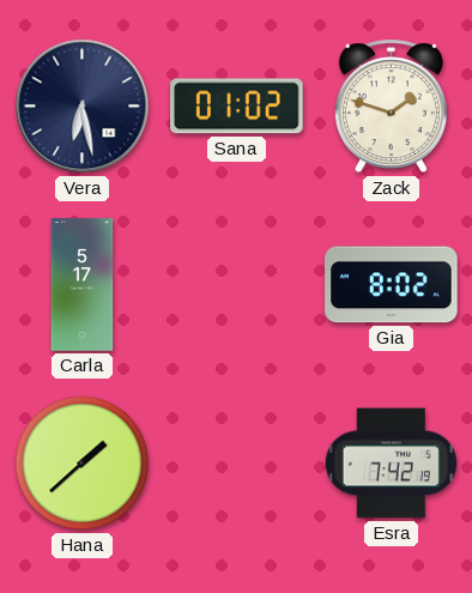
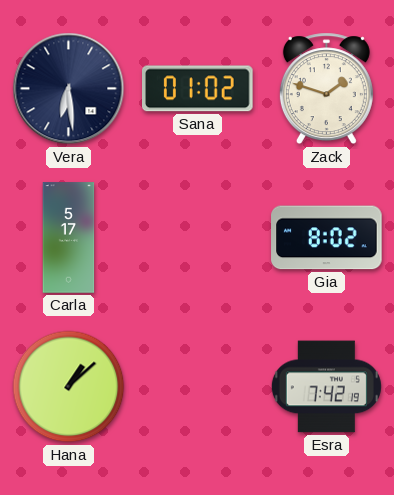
Vera: 6:28 -> 6:29 (69, 89)
Hana: 1:38 -> 1:08 (69, 387)
